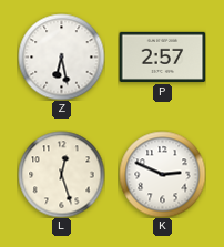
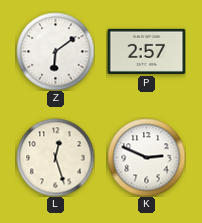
Z: 6:28 -> 6:09 (55, 51)
